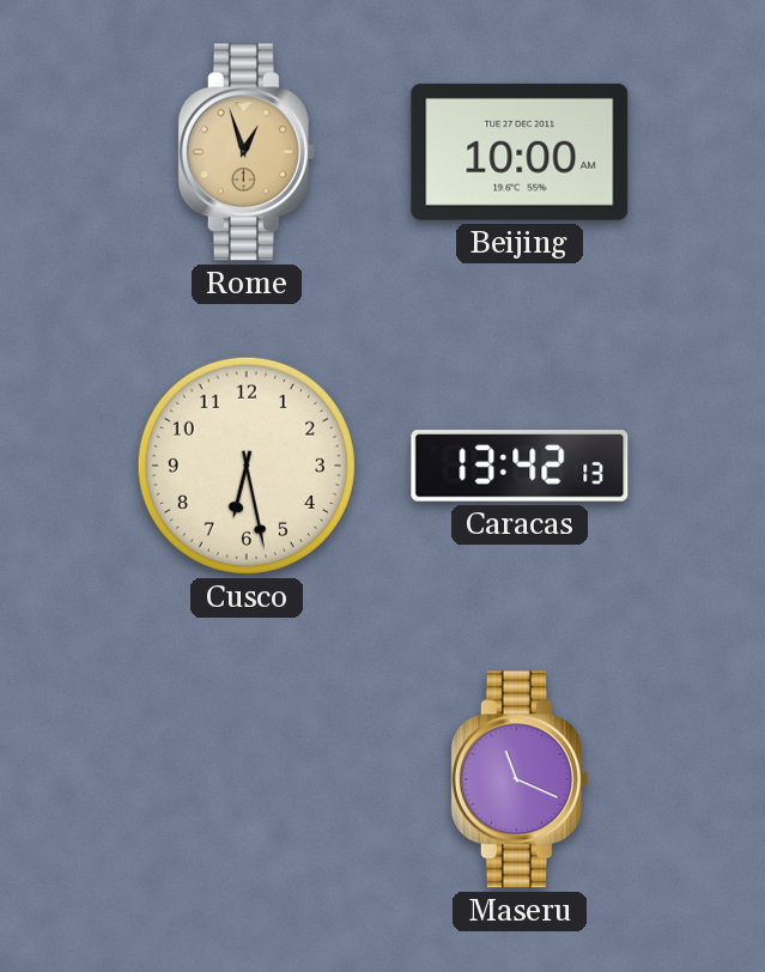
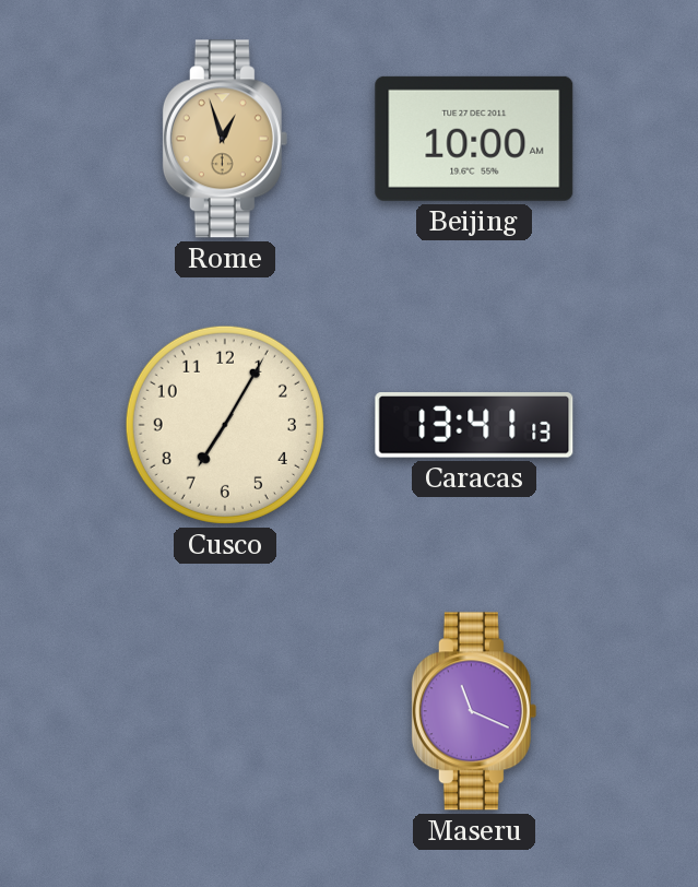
Cusco: 6:28 -> 7:05 (225, 425)
Caracas: 13:42 -> 13:41 (474, 425)
